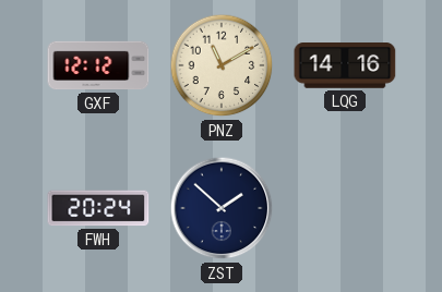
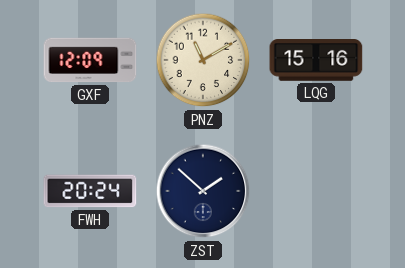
GXF: 12:12 -> 12:09 (90, 60)
LQG: 14:16 -> 15:16 (316, 60)
